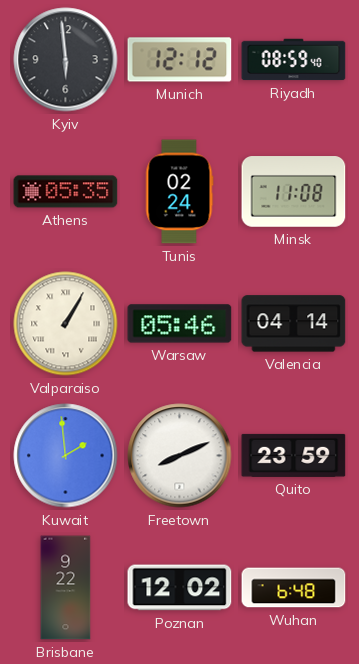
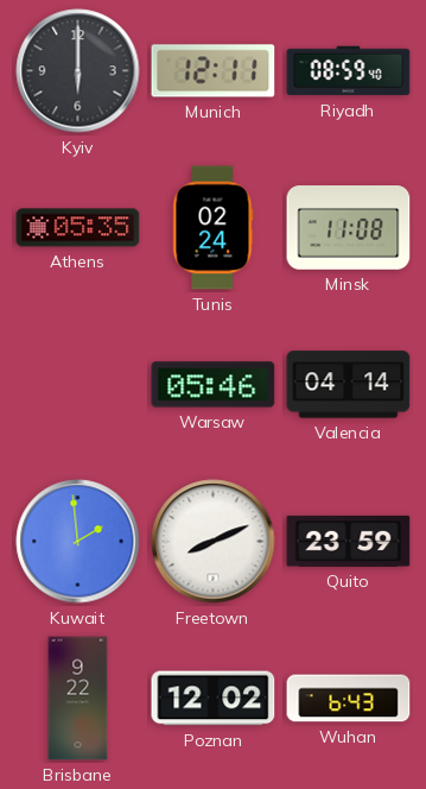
Kyiv: 5:59 -> 6:00 (78, 71)
Munich: 12:12 -> 12:11 (214, 71)
Valparaiso: 1:05 -> none (66, 324)
Wuhan: 6:48 -> 6:43 (349, 699)
